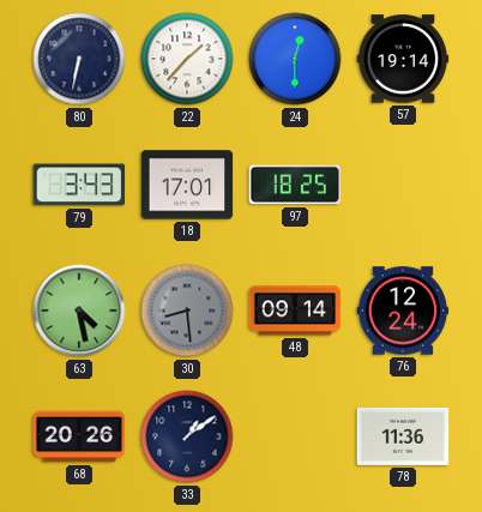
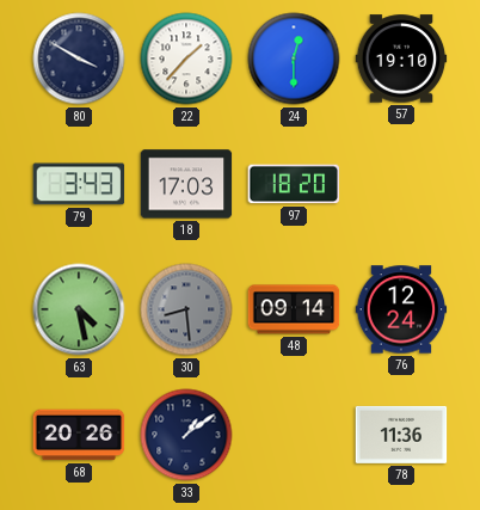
80: 6:32 -> 3:50 (79, 59)
57: 19:14 -> 19:10 (401, 59)
18: 17:01 -> 17:03 (186, 184)
97: 18:25 -> 18:20 (294, 184)
